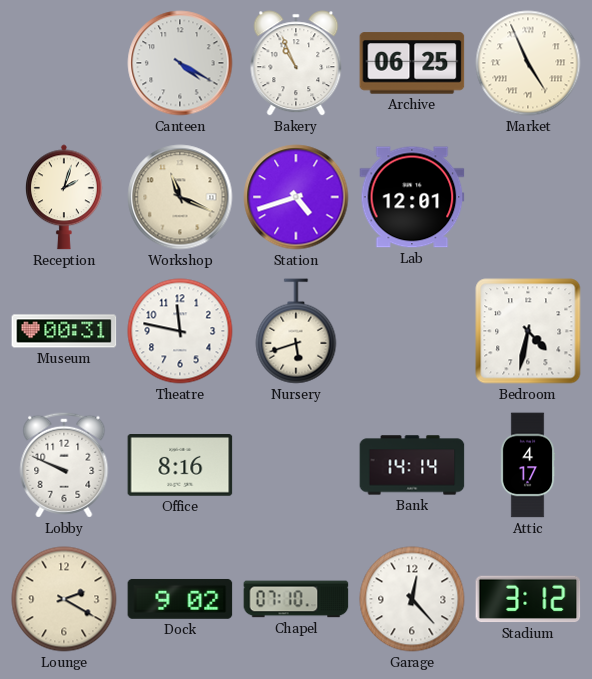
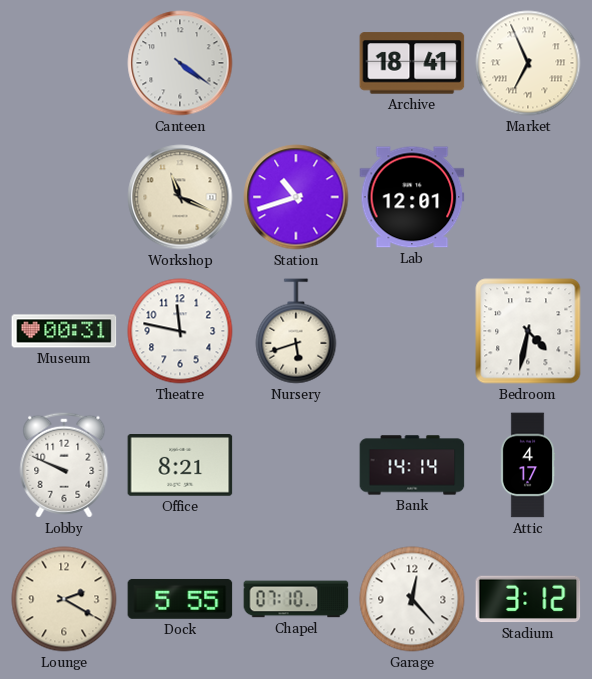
Canteen: 4:20 -> 4:21 (180, 63)
Bakery: 10:56 -> none (296, 63)
Archive: 06:25 -> 18:41 (412, 63)
Market: 4:56 -> 6:56 (528, 63)
Reception: 2:03 -> none (65, 197)
Station: 4:42 -> 10:42 (296, 197)
Office: 8:16 -> 8:21 (180, 466)
Dock: 9:02 -> 5:55 (180, 599)
